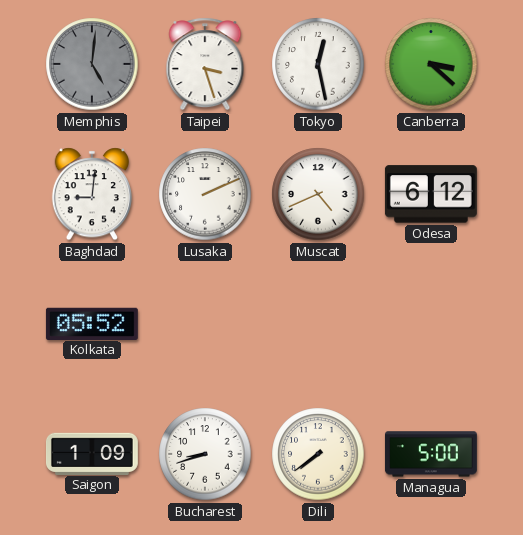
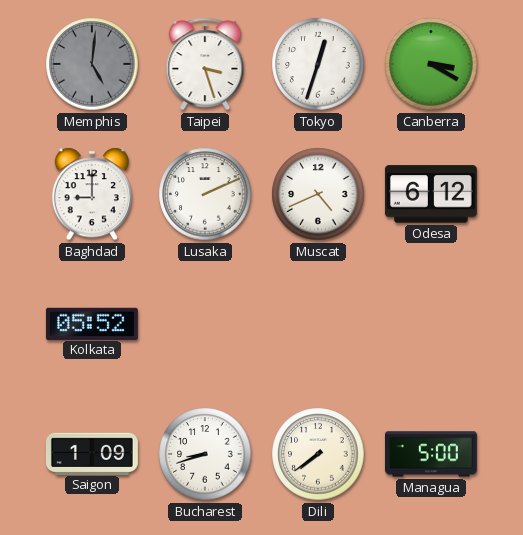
Tokyo: 12:28 -> 12:33 (318, 64)
Canberra: 3:22 -> 3:20 (431, 64)
Baghdad: 9:01 -> 9:00 (91, 194)
